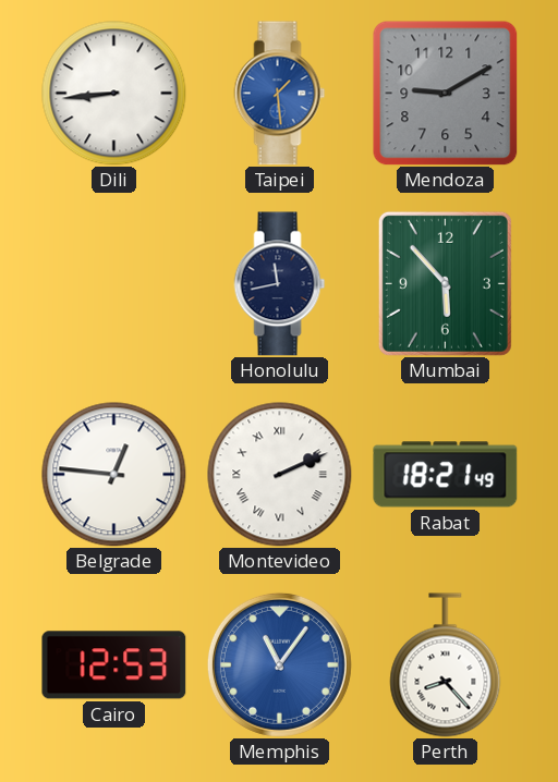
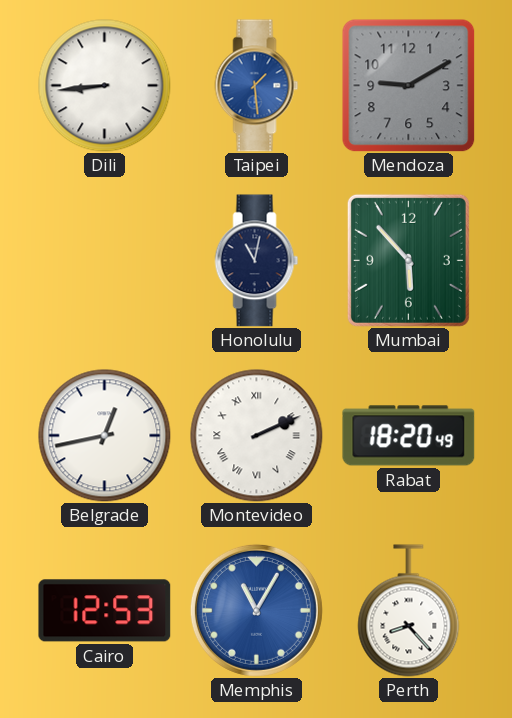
Honolulu: 11:43 -> 11:02 (257, 261)
Belgrade: 12:46 -> 12:43 (105, 436)
Rabat: 18:21 -> 18:20 (409, 436)
Memphis: 11:06 -> 11:05 (256, 610)
